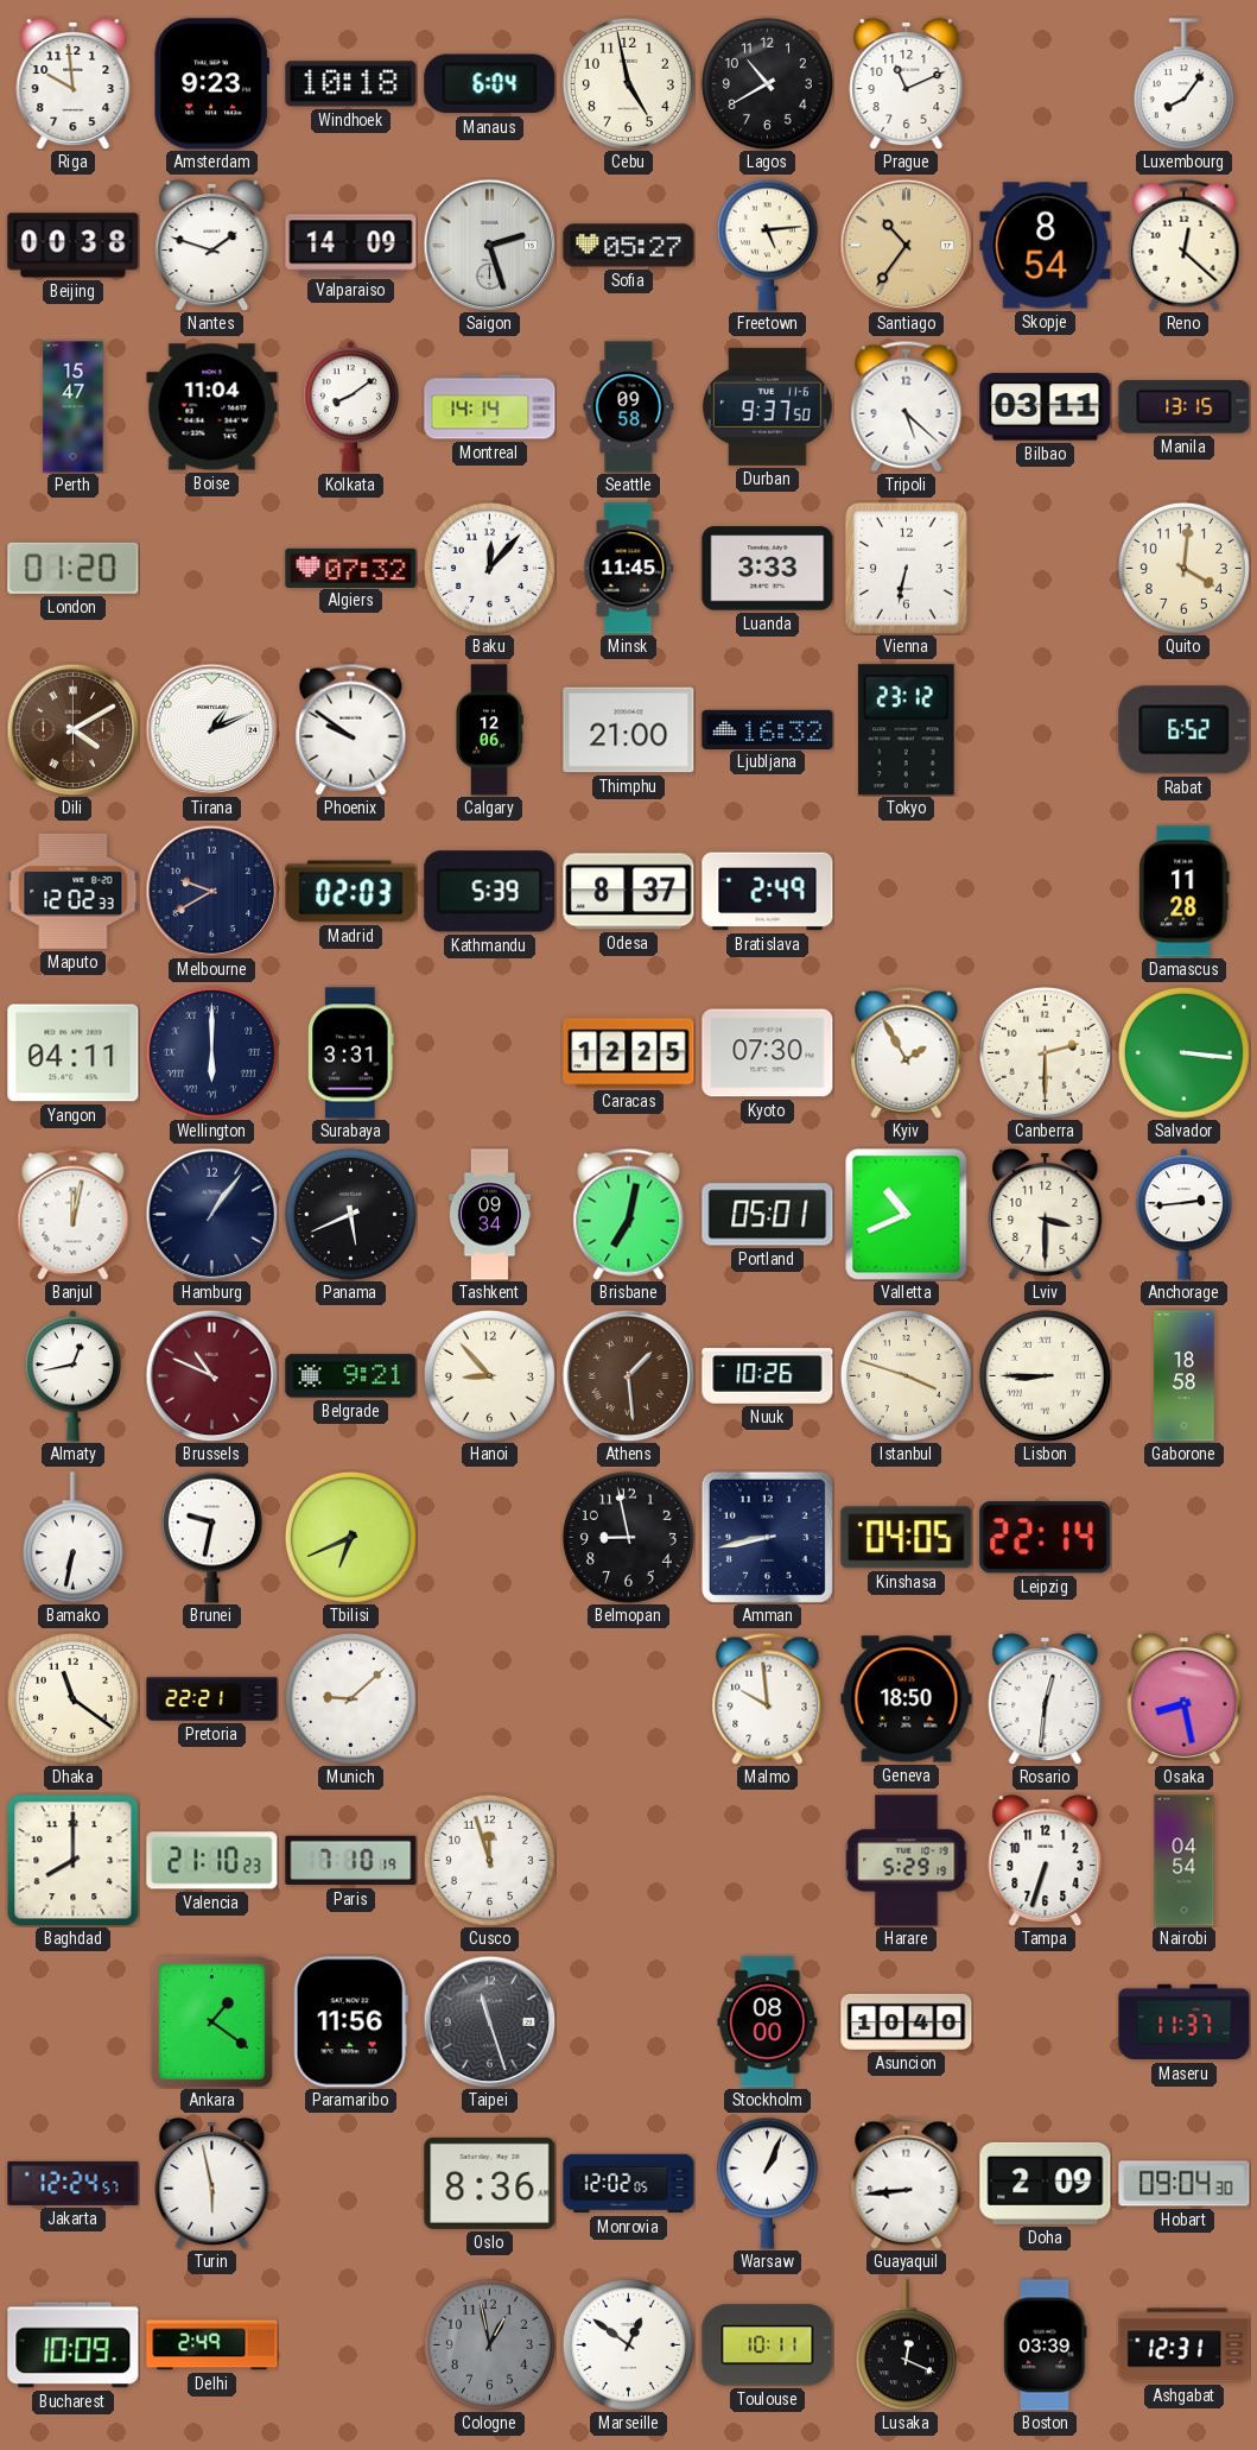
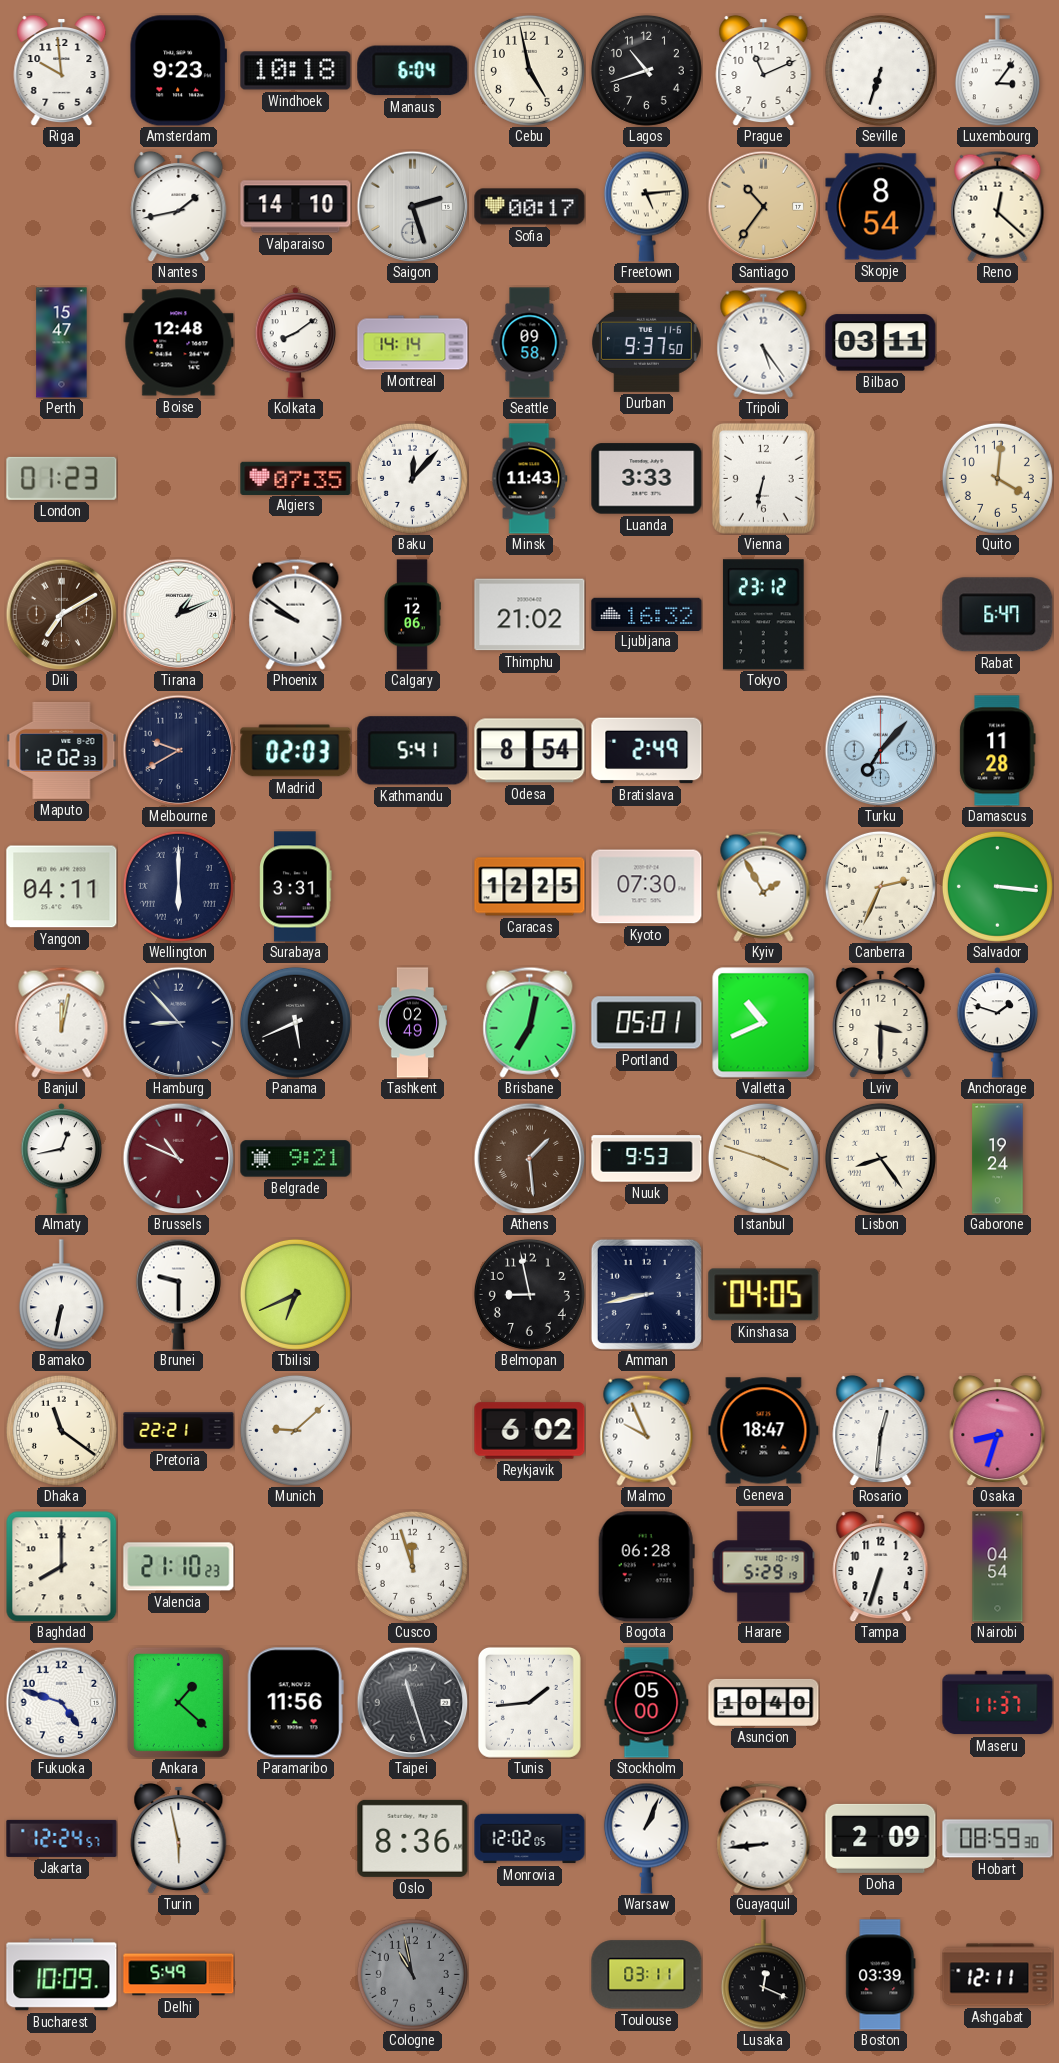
Lagos: 10:40 -> 10:42 (646, 70)
Seville: none -> 6:33 (880, 70)
Luxembourg: 8:06 -> 3:06 (997, 71)
Beijing: 00:38 -> none (74, 246)
Nantes: 1:48 -> 1:43 (179, 206)
Valparaiso: 14:09 -> 14:10 (296, 207)
Sofia: 05:27 -> 00:17 (530, 207)
Boise: 11:04 -> 12:48 (179, 343)
Tripoli: 5:22 -> 5:24 (764, 342)
Manila: 13:15 -> none (1185, 407)
London: 01:20 -> 01:23 (62, 478)
Algiers: 07:32 -> 07:35 (296, 478)
Minsk: 11:45 -> 11:43 (530, 479)
Dili: 4:10 -> 7:10 (61, 614)
Thimphu: 21:00 -> 21:02 (530, 615)
Rabat: 6:52 -> 6:47 (998, 615)
Kathmandu: 5:39 -> 5:41 (413, 751)
Odesa: 8:37 -> 8:54 (530, 751)
Turku: none -> 7:07 (880, 750)
Canberra: 2:30 -> 2:34 (880, 886)
Hamburg: 1:06 -> 8:53 (178, 1022)
Tashkent: 09:34 -> 02:49 (413, 1023)
Anchorage: 2:44 -> 1:48 (998, 1023)
Hanoi: 8:53 -> none (489, 1375)
Nuuk: 10:26 -> 9:53 (647, 1159)
Lisbon: 8:45 -> 8:24 (880, 1158)
Gaborone: 18:58 -> 19:24 (998, 1159)
Brunei: 9:32 -> 9:30 (178, 1294)
Leipzig: 22:14 -> none (1046, 1538)
Reykjavik: none -> 6:02 (530, 1431)
Malmo: 9:59 -> 9:56 (647, 1430)
Geneva: 18:50 -> 18:47 (764, 1431)
Osaka: 8:28 -> 8:33 (998, 1430)
Paris: 7:10 -> none (351, 1861)
Bogota: none -> 06:28 (646, 1567)
Fukuoka: none -> 4:48 (61, 1702)
Ankara: 1:21 -> 1:22 (178, 1702)
Tunis: none -> 1:44 (529, 1702)
Stockholm: 08:00 -> 05:00 (647, 1703)
Hobart: 09:04 -> 08:59 (998, 1839)
Delhi: 2:49 -> 5:49 (179, 1975)
Cologne: 12:58 -> 10:58 (412, 1974)
Marseille: 12:51 -> none (628, 2344)
Toulouse: 10:11 -> 03:11 (647, 1975)
Ashgabat: 12:31 -> 12:11 (998, 1975)
